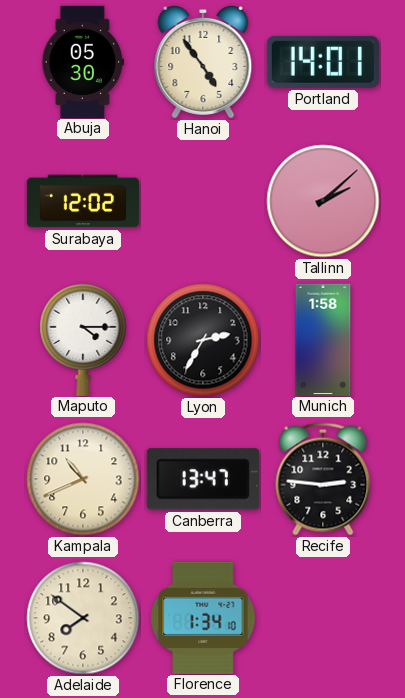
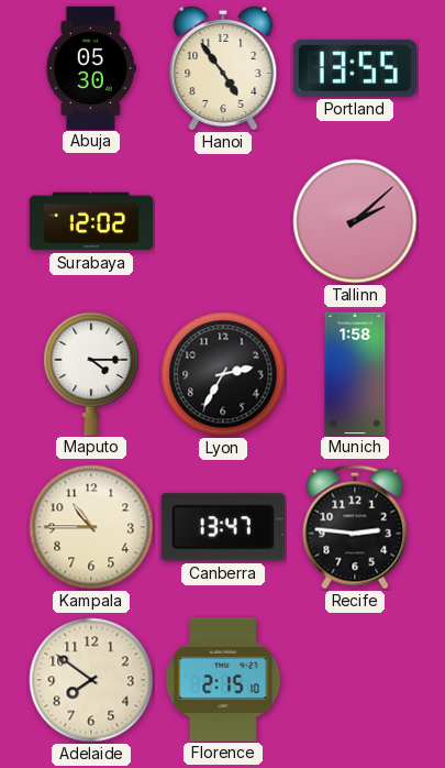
Portland: 14:01 -> 13:55 (355, 68)
Kampala: 10:41 -> 10:45 (91, 527)
Florence: 1:34 -> 2:15 (223, 679)
